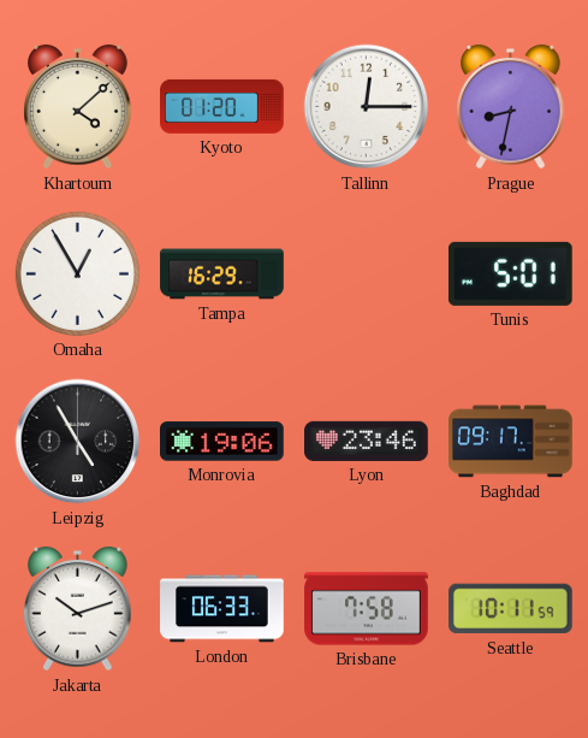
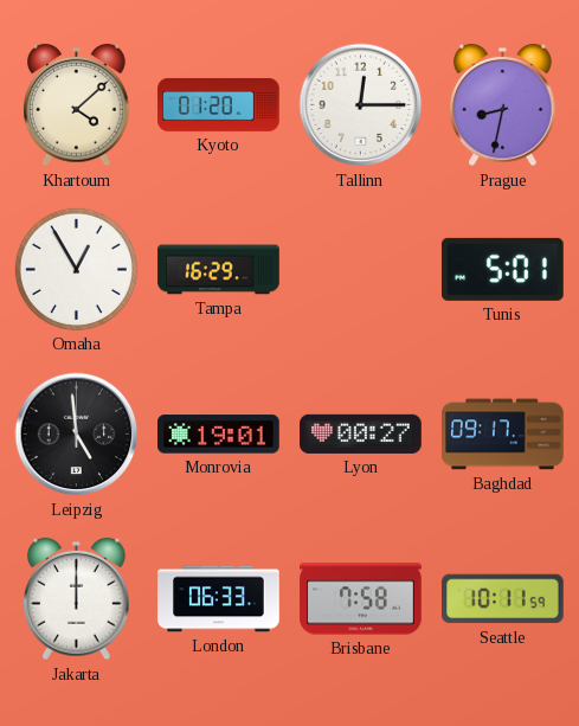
Leipzig: 4:55 -> 4:59 (77, 435)
Monrovia: 19:06 -> 19:01 (219, 435)
Lyon: 23:46 -> 00:27 (361, 433)
Jakarta: 10:12 -> 12:00 (77, 599)
